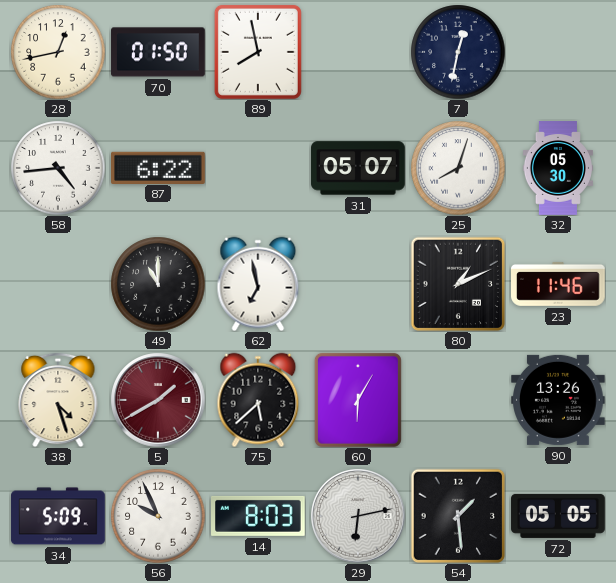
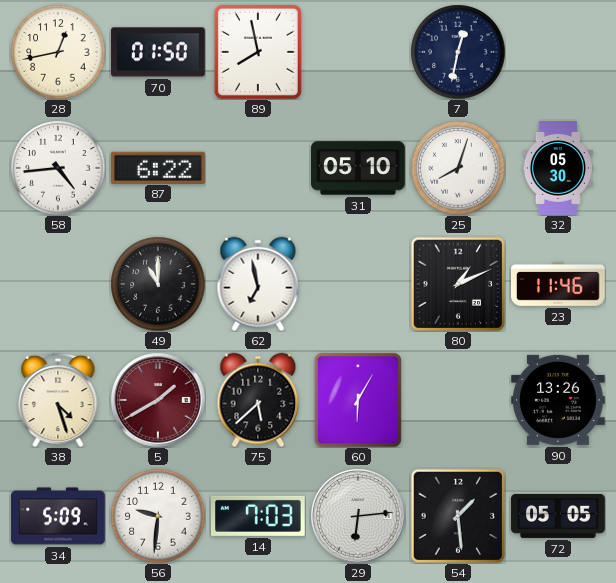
31: 05:07 -> 05:10 (358, 168)
56: 9:56 -> 9:31 (158, 516)
14: 8:03 -> 7:03 (259, 516)
29: 6:13 -> 6:14 (358, 516)
